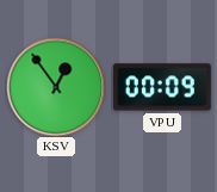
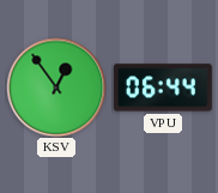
VPU: 00:09 -> 06:44 (163, 88)
